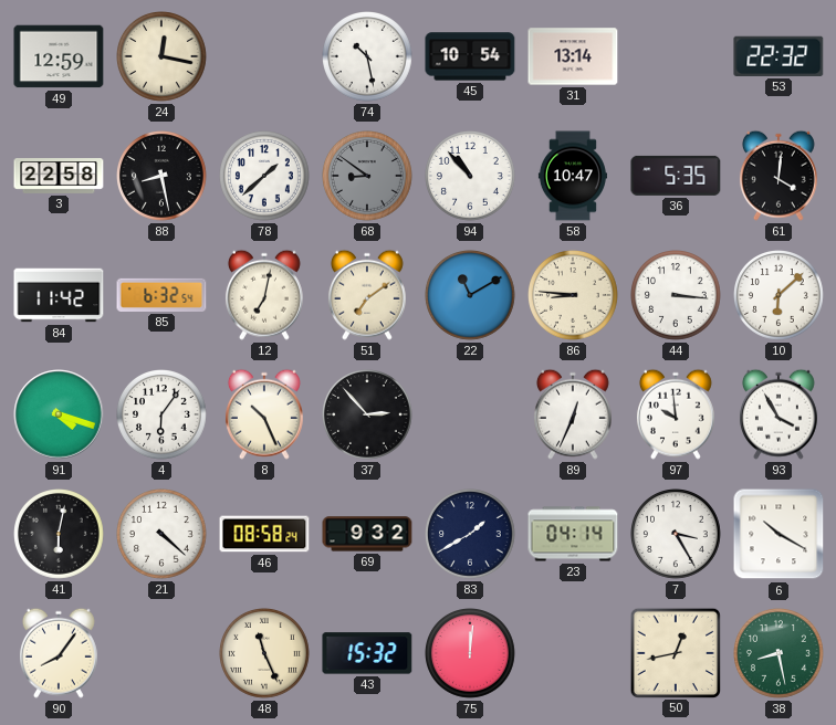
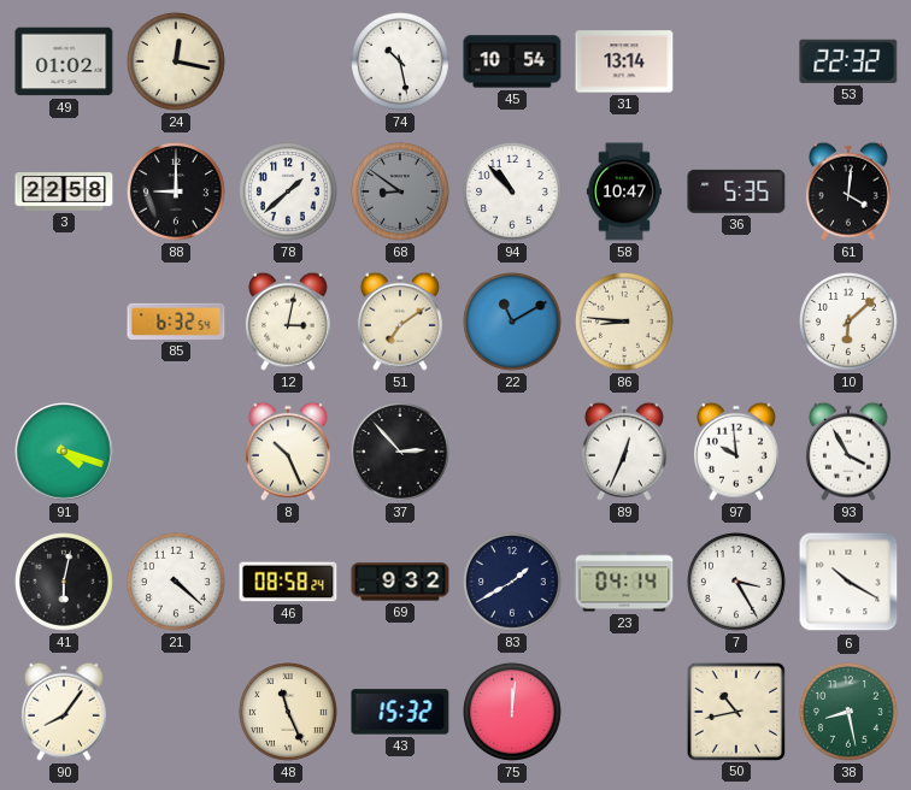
49: 12:59 -> 01:02 (64, 61)
88: 8:28 -> 9:00 (177, 193)
84: 11:42 -> none (59, 295)
12: 7:02 -> 3:02 (288, 322)
44: 3:16 -> none (677, 296)
4: 6:06 -> none (163, 416)
50: 12:43 -> 10:43 (735, 711)
